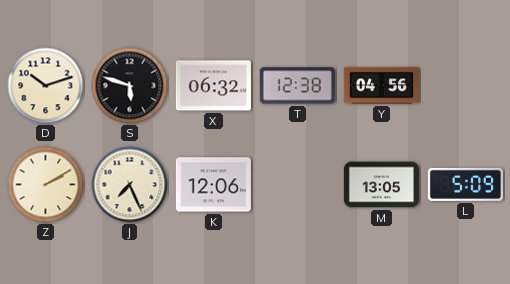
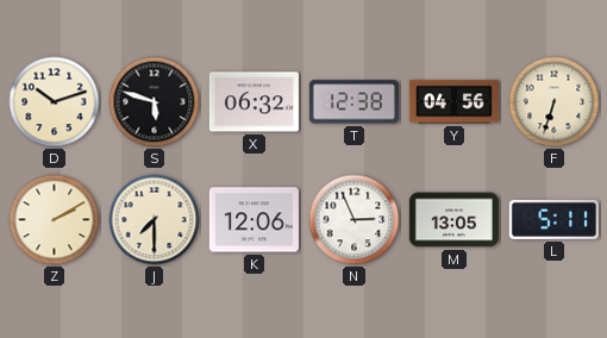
F: none -> 6:33 (555, 102)
J: 7:26 -> 7:30 (155, 220)
N: none -> 2:56 (355, 220)
L: 5:09 -> 5:11 (553, 219)
